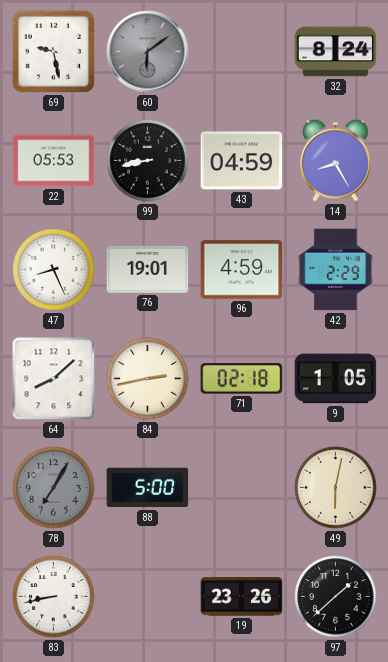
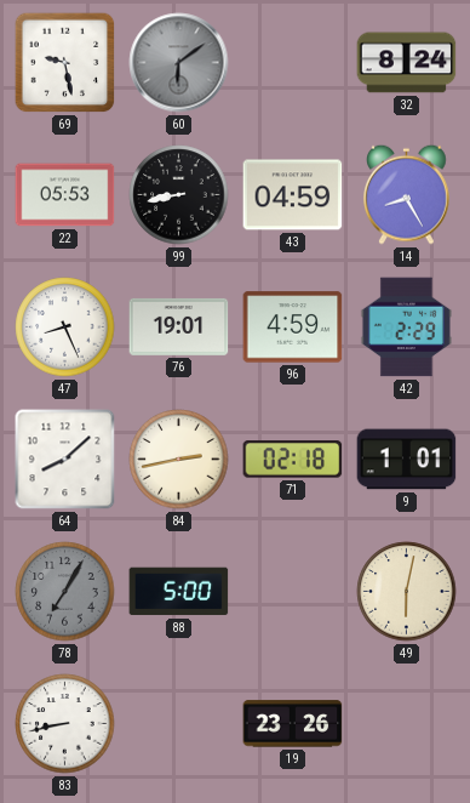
9: 1:05 -> 1:01 (407, 460)
97: 1:38 -> none (336, 597)
